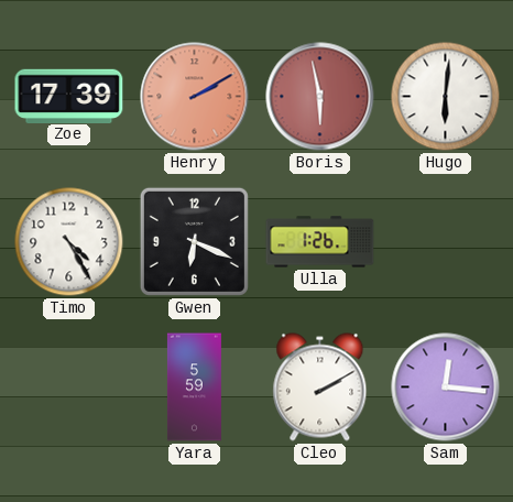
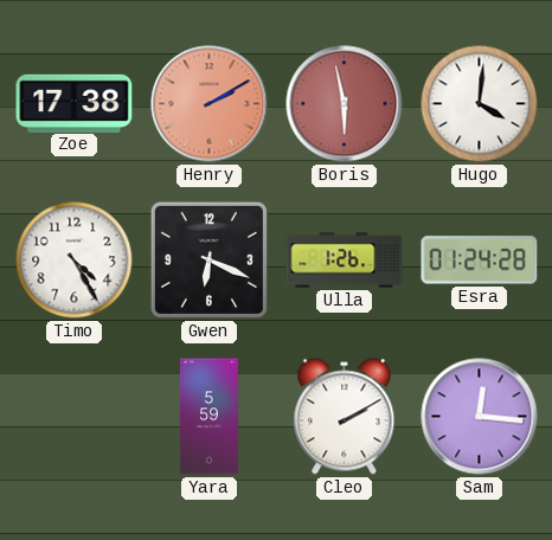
Zoe: 17:39 -> 17:38 (75, 103)
Hugo: 6:01 -> 4:01 (480, 104)
Esra: none -> 01:24 (480, 261)
